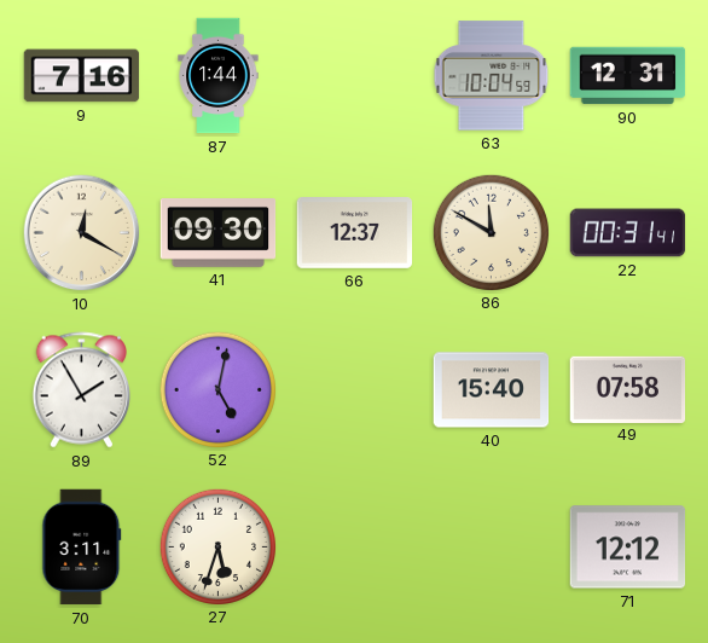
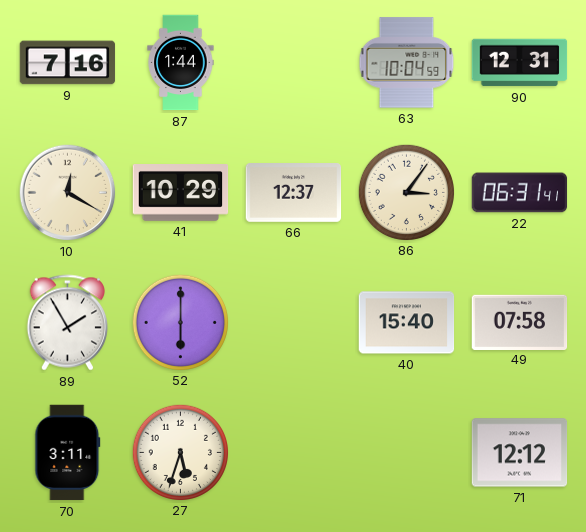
41: 09:30 -> 10:29 (181, 193)
86: 11:50 -> 3:06 (406, 192)
22: 00:31 -> 06:31 (520, 193)
52: 5:02 -> 6:00 (180, 322)
